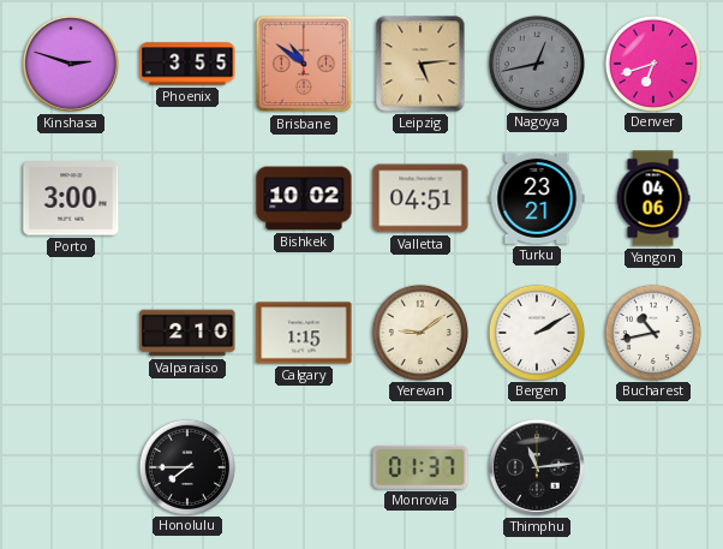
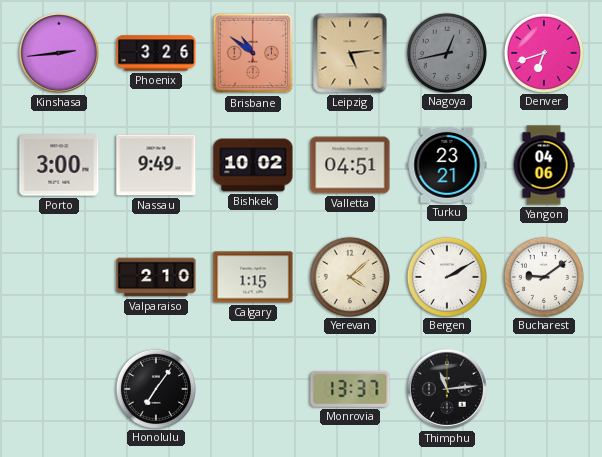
Kinshasa: 2:48 -> 2:44 (59, 53)
Phoenix: 3:55 -> 3:26 (156, 53)
Nassau: none -> 9:49 (156, 165)
Yerevan: 9:09 -> 4:08 (349, 276)
Bucharest: 10:43 -> 9:09 (543, 276)
Honolulu: 7:45 -> 7:06 (155, 388)
Monrovia: 01:37 -> 13:37 (350, 389)
